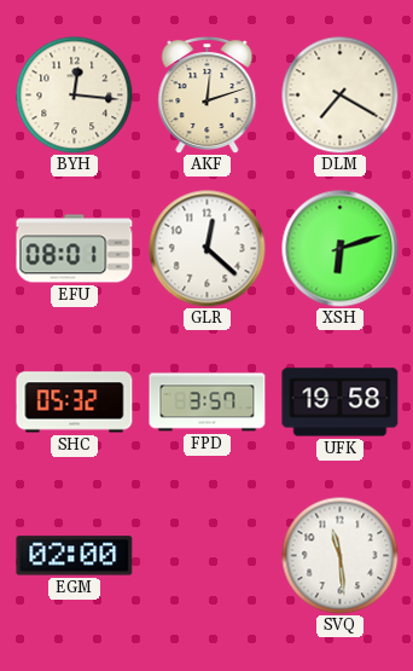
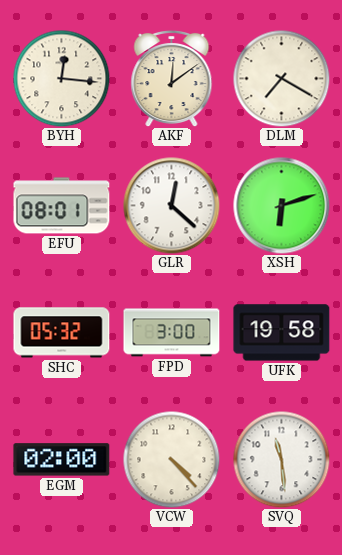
AKF: 12:12 -> 12:09 (172, 78)
FPD: 3:57 -> 3:00 (172, 333)
VCW: none -> 4:23 (171, 459)
